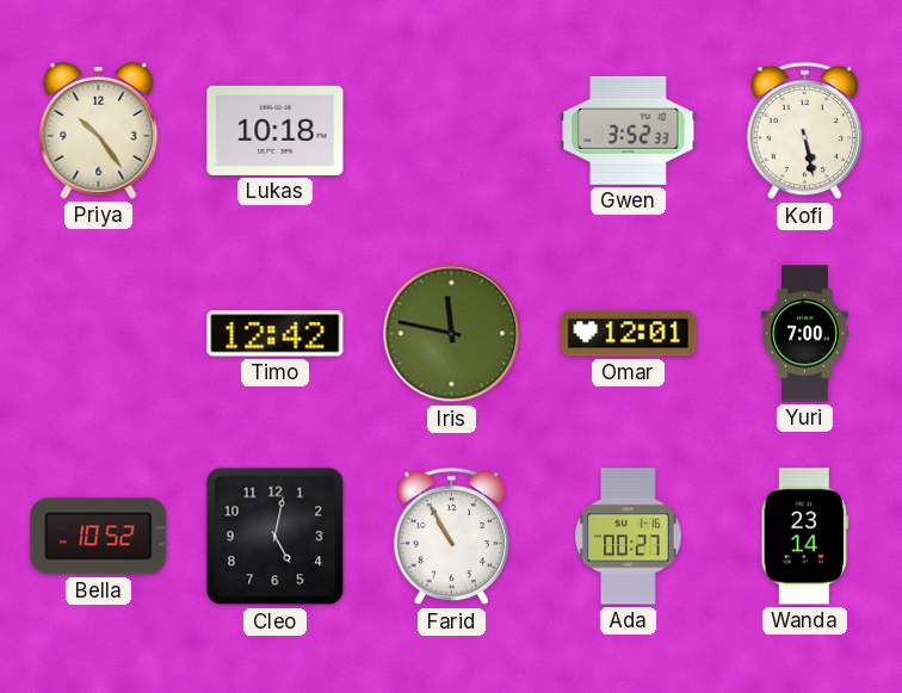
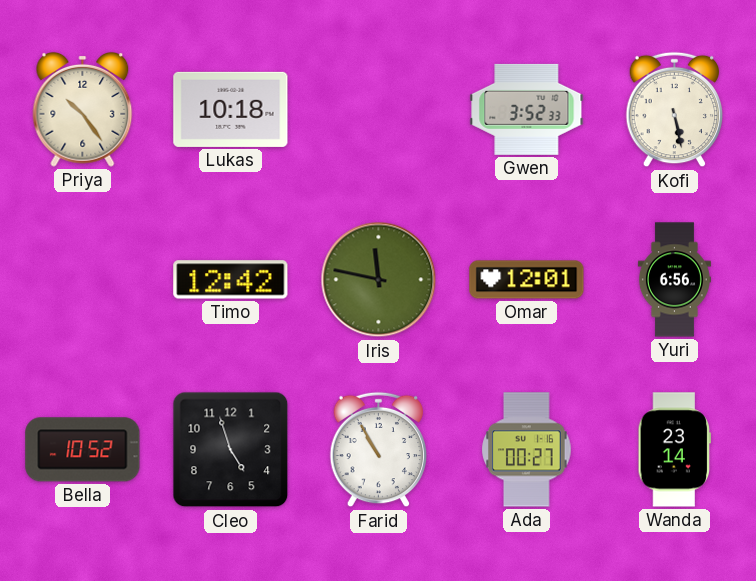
Yuri: 7:00 -> 6:56 (674, 280)
Cleo: 5:02 -> 4:57 (231, 450)
